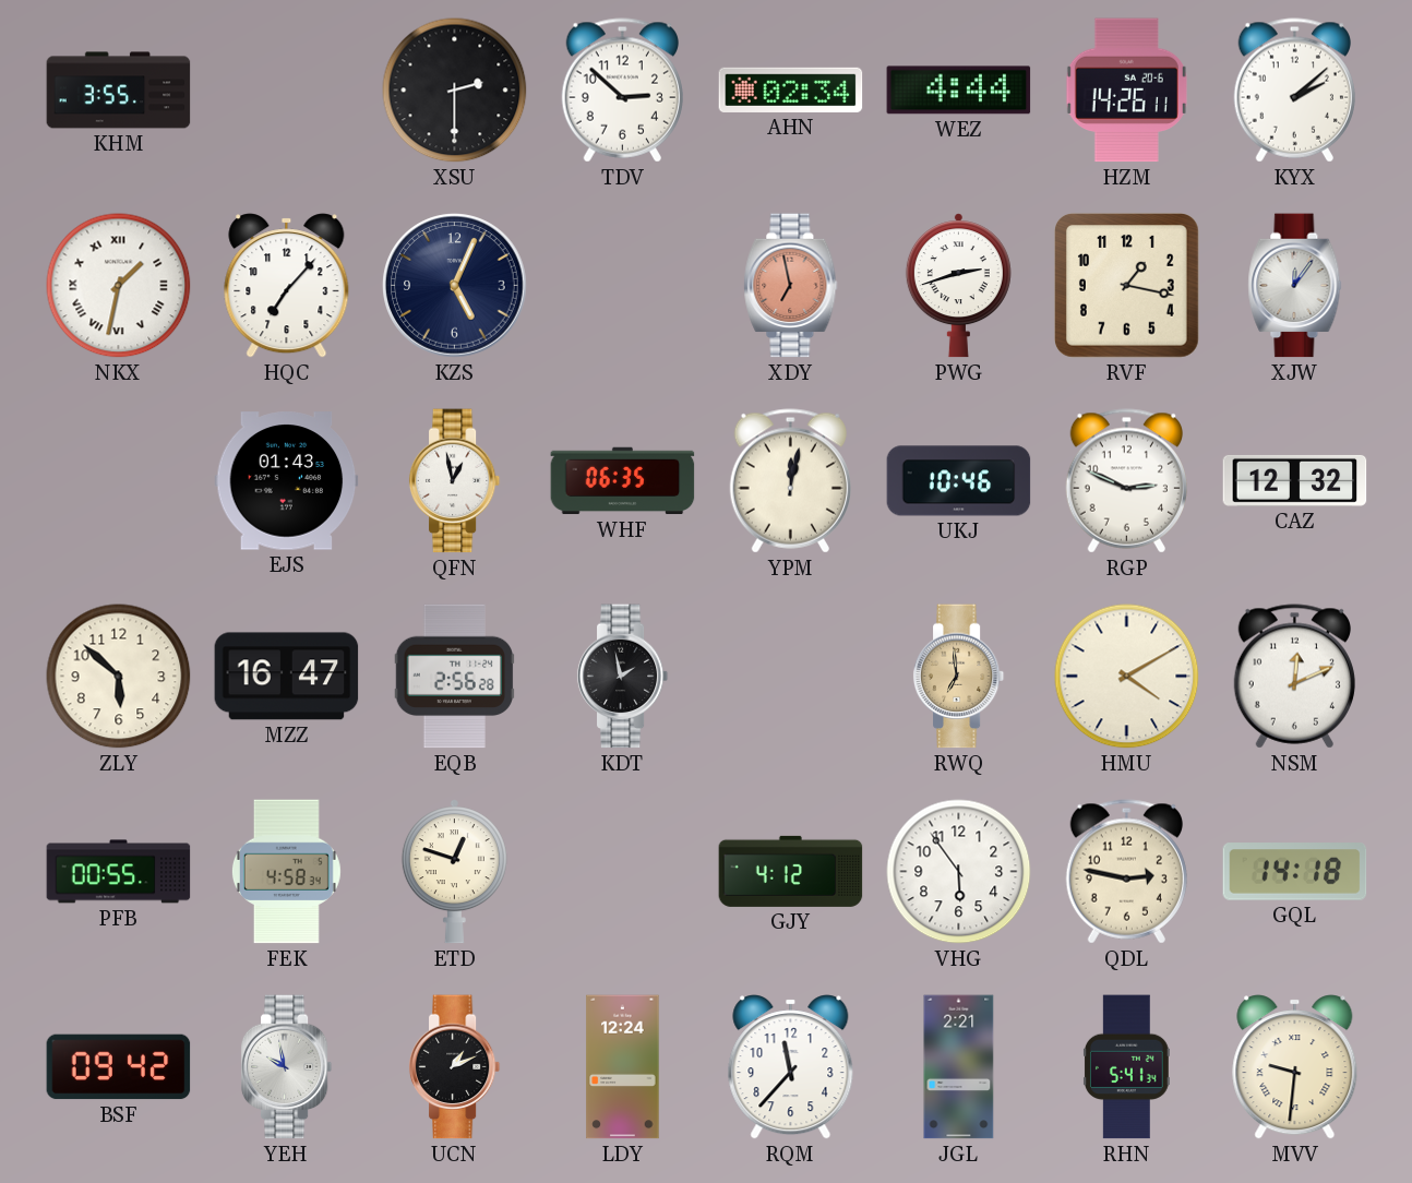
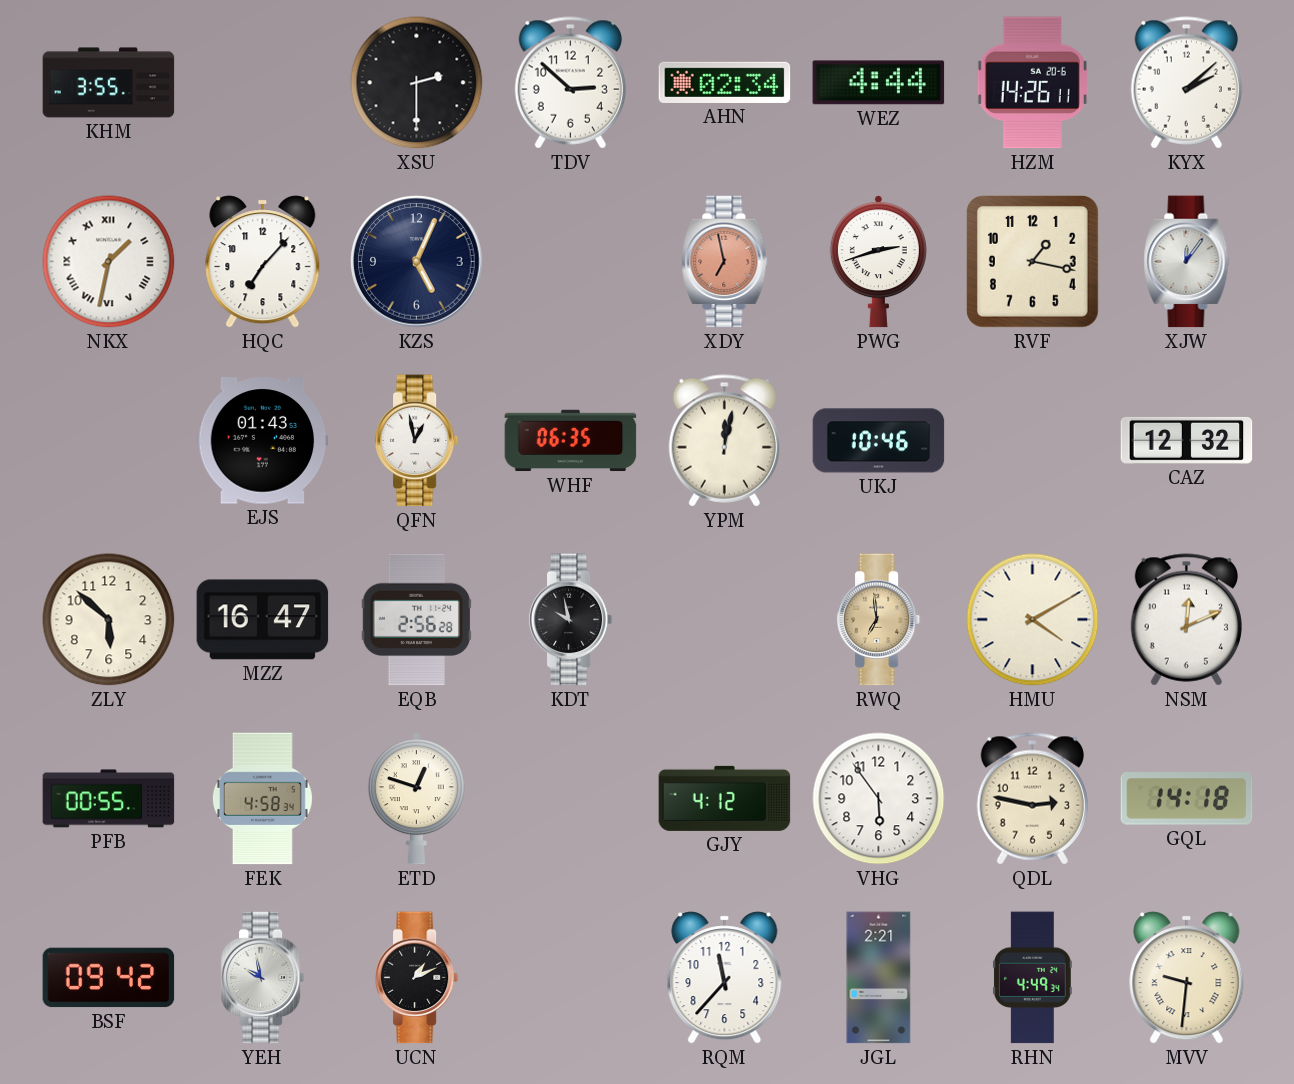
RGP: 2:49 -> none (1126, 481)
KDT: 1:58 -> 9:58 (571, 620)
LDY: 12:24 -> none (623, 1067)
RHN: 5:41 -> 4:49 (1032, 978)
